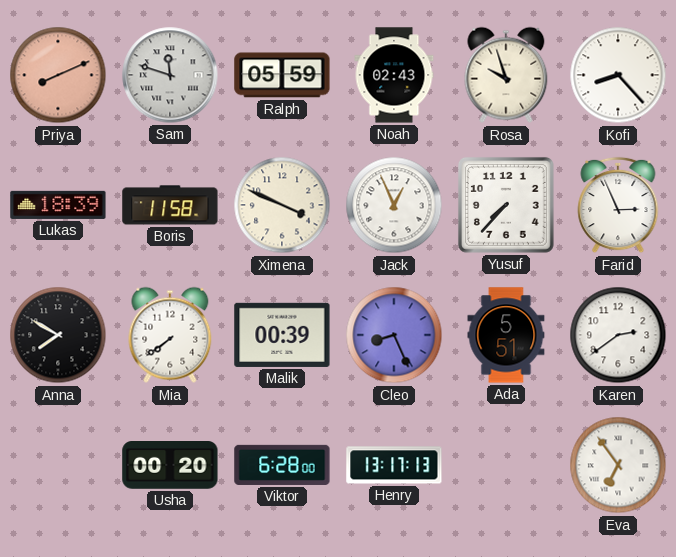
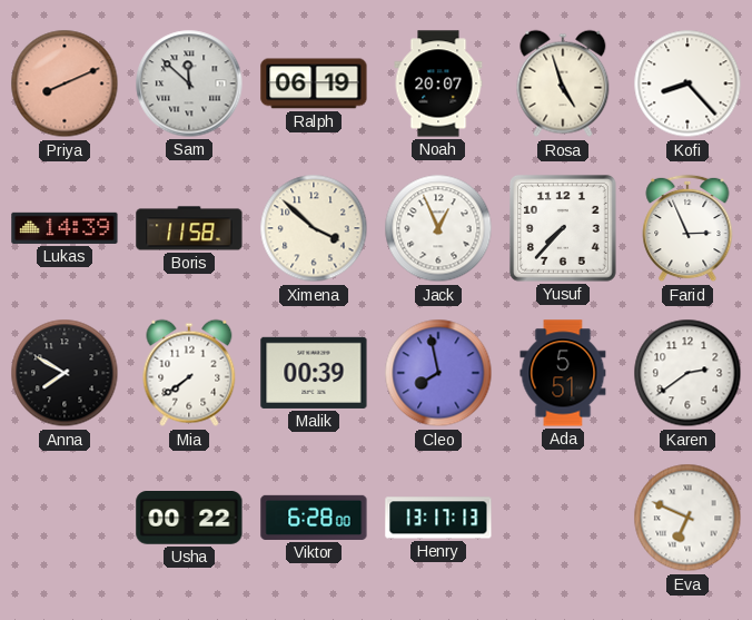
Sam: 11:48 -> 11:52 (189, 83)
Ralph: 05:59 -> 06:19 (314, 83)
Noah: 02:43 -> 20:07 (438, 83)
Rosa: 9:57 -> 4:57 (563, 83)
Lukas: 18:39 -> 14:39 (65, 228)
Ximena: 3:49 -> 3:52 (314, 228)
Cleo: 8:26 -> 7:58 (438, 373)
Usha: 00:20 -> 00:22 (189, 519)
Eva: 6:54 -> 6:49 (687, 518)
